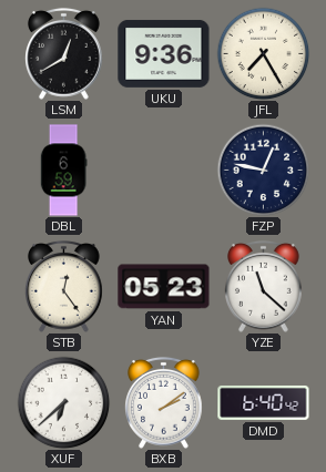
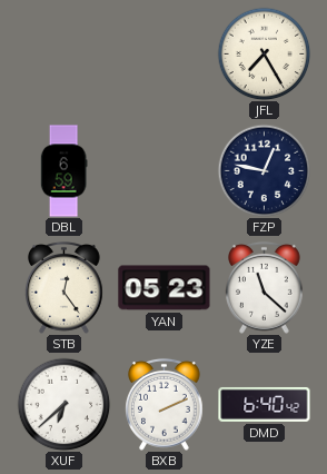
LSM: 12:40 -> none (64, 53)
UKU: 9:36 -> none (164, 53)
BXB: 2:09 -> 2:11 (165, 404)
